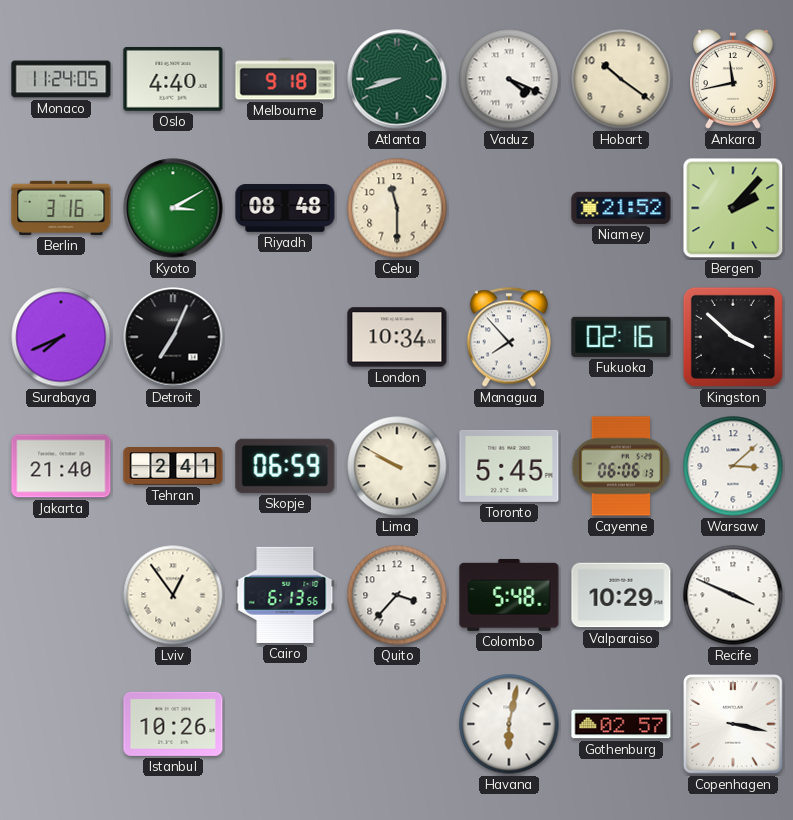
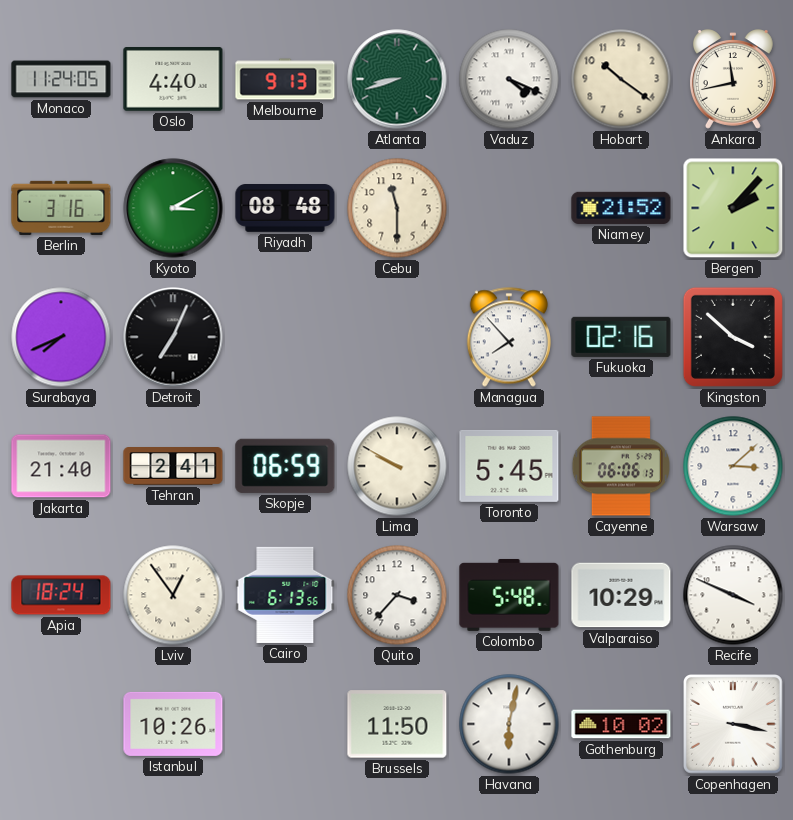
Melbourne: 9:18 -> 9:13 (285, 79)
London: 10:34 -> none (397, 337)
Apia: none -> 18:24 (61, 595)
Brussels: none -> 11:50 (397, 724)
Gothenburg: 02:57 -> 10:02 (621, 724)
